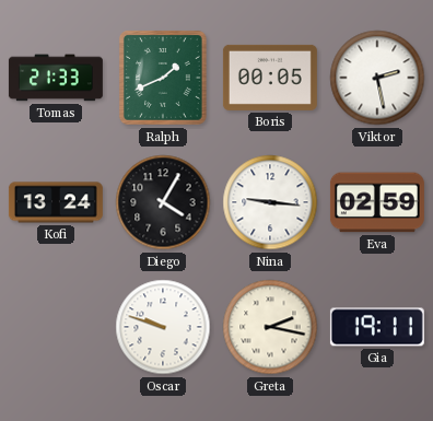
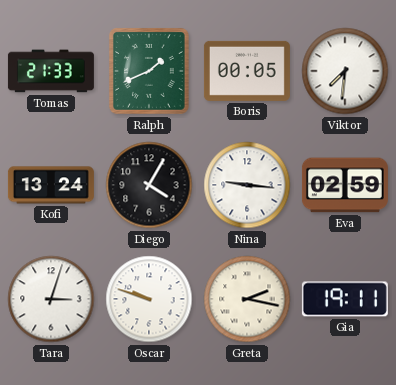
Viktor: 2:28 -> 7:31 (345, 71)
Tara: none -> 3:03 (51, 299)
